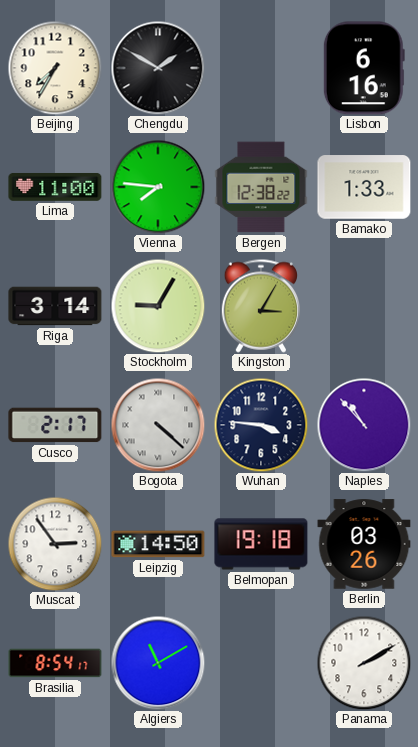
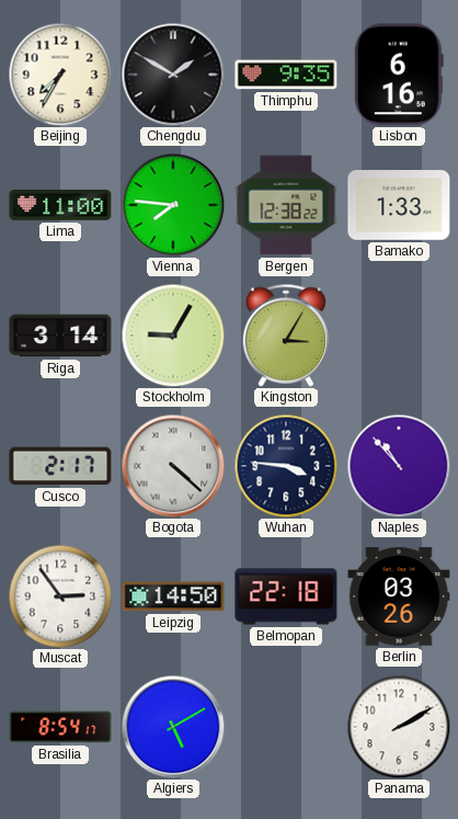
Thimphu: none -> 9:35 (286, 75)
Belmopan: 19:18 -> 22:18 (286, 596)
Algiers: 11:10 -> 5:10 (173, 727)
